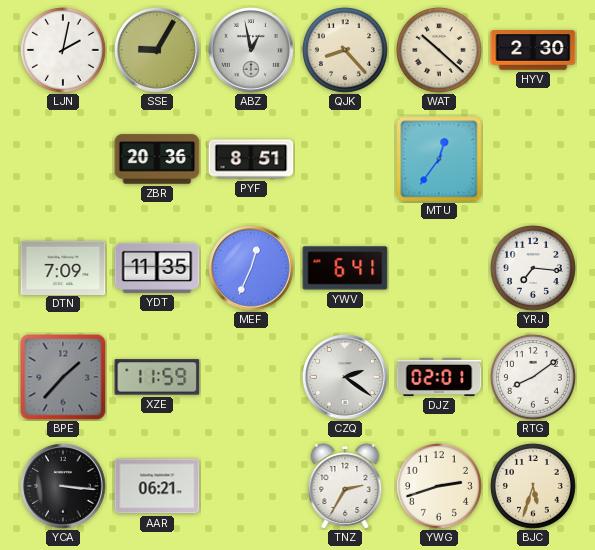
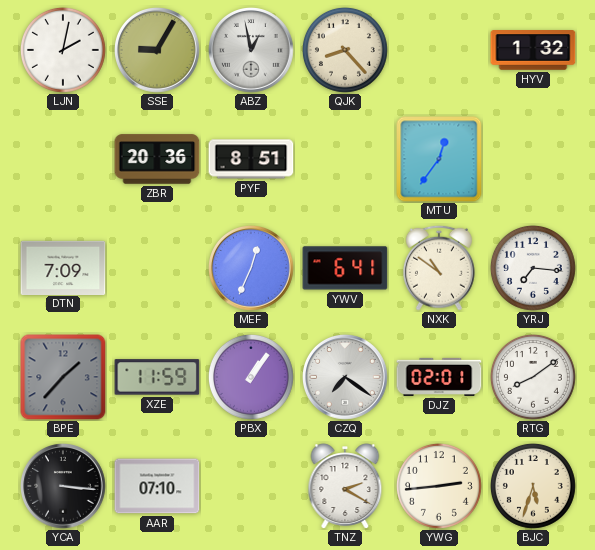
WAT: 10:22 -> none (439, 50)
HYV: 2:30 -> 1:32 (533, 50)
YDT: 11:35 -> none (157, 268)
NXK: none -> 10:51 (439, 268)
PBX: none -> 1:06 (251, 377)
CZQ: 2:21 -> 7:21 (346, 378)
AAR: 06:21 -> 07:10 (157, 486)
TNZ: 2:35 -> 2:20 (345, 486)
YWG: 2:42 -> 2:44 (439, 486)
